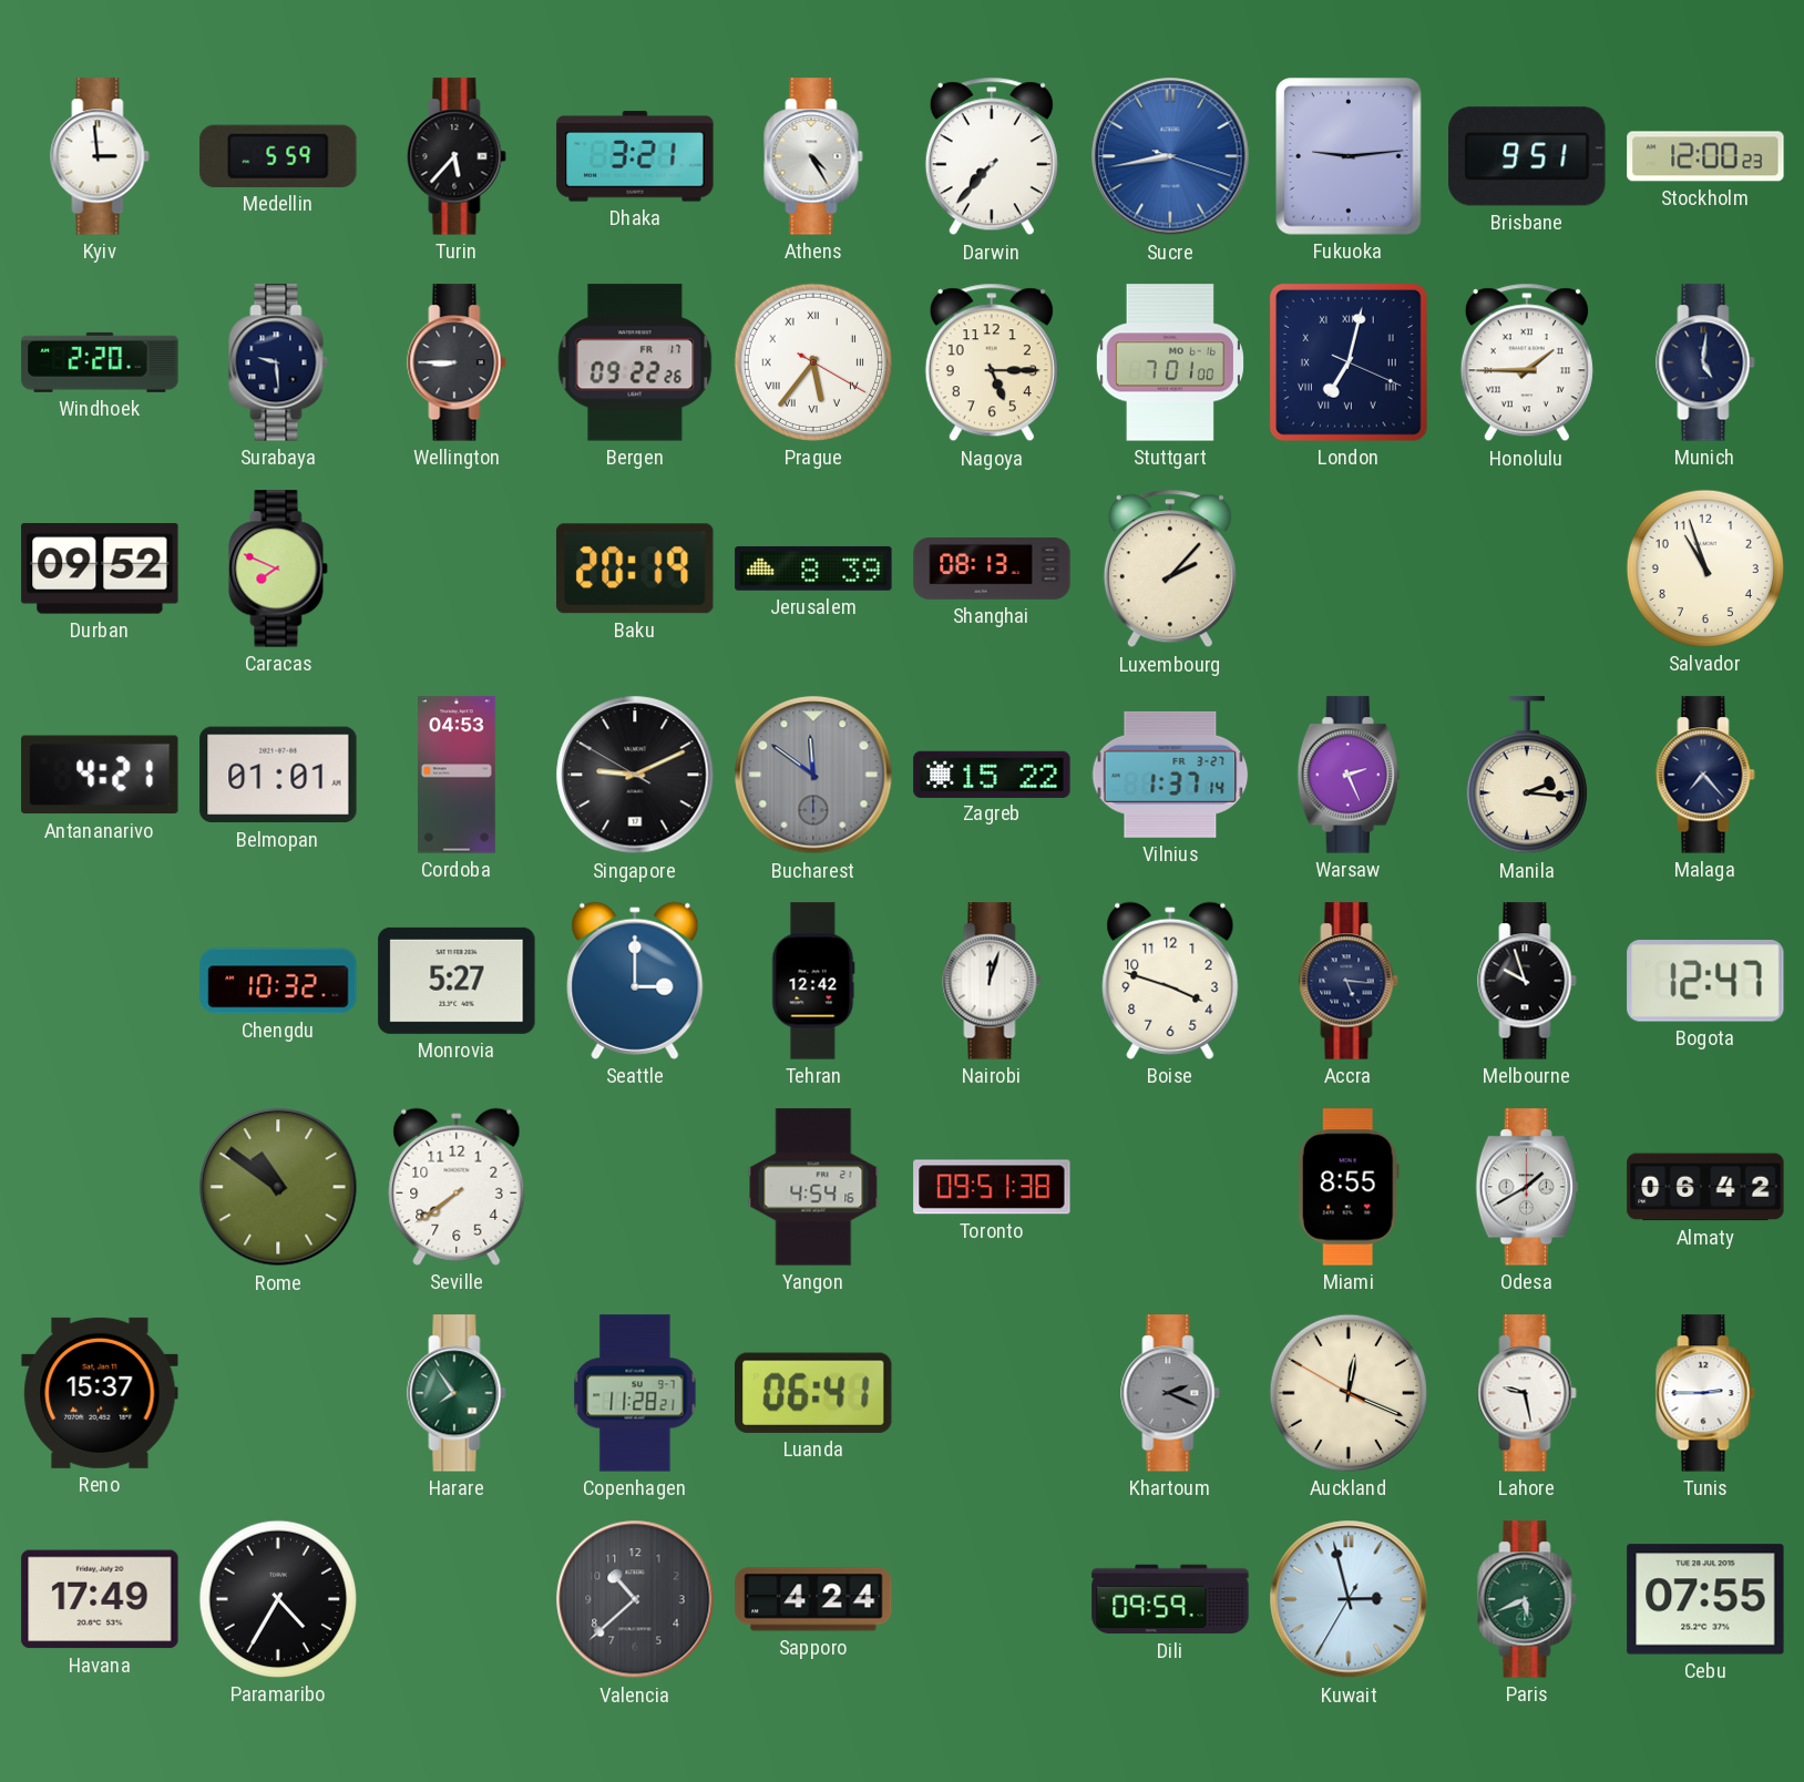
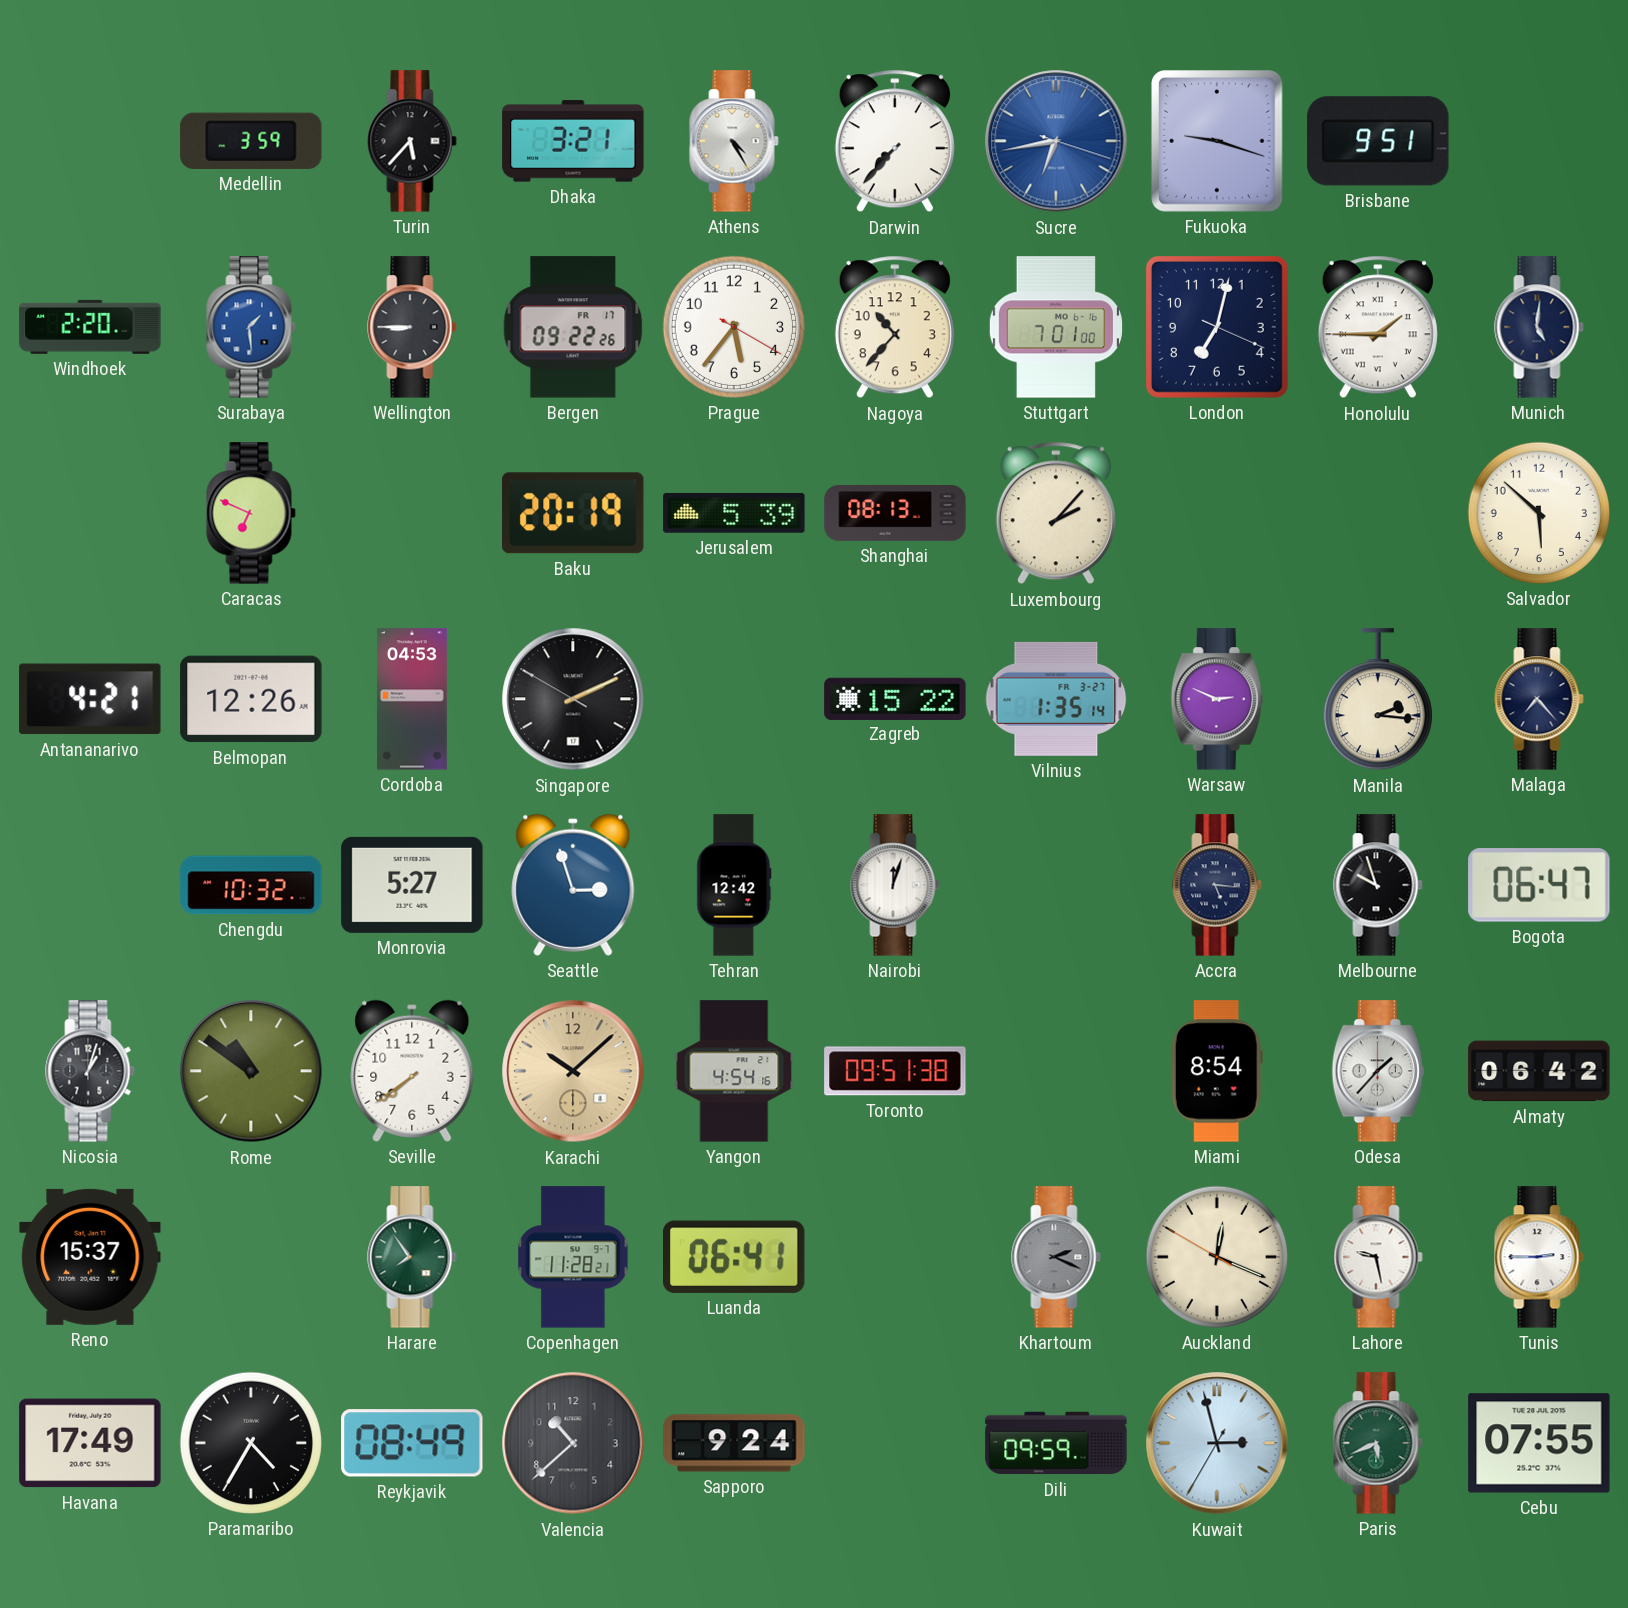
Kyiv: 2:59 -> none (100, 156)
Medellin: 5:59 -> 3:59 (251, 141)
Sucre: 8:43 -> 6:43 (1056, 141)
Fukuoka: 9:14 -> 9:18 (1218, 141)
Stockholm: 12:00 -> none (1705, 156)
Surabaya: 9:29 -> 1:29 (251, 327)
Surabaya dial: navy -> blue (251, 327)
Prague numerals: Roman -> Arabic (734, 327)
Nagoya: 5:15 -> 10:37 (895, 327)
London numerals: Roman -> Arabic (1217, 327)
Durban: 09:52 -> none (100, 570)
Caracas: 7:49 -> 6:49 (251, 513)
Jerusalem: 8:39 -> 5:39 (734, 513)
Salvador: 10:57 -> 5:52 (1539, 513)
Belmopan: 01:01 -> 12:26 (251, 699)
Singapore: 9:10 -> 2:10 (573, 699)
Bucharest: 11:51 -> none (813, 775)
Vilnius: 1:37 -> 1:35 (1056, 699)
Warsaw: 2:26 -> 2:49 (1217, 699)
Seattle: 3:00 -> 2:57 (573, 885)
Boise: 3:48 -> none (1170, 981)
Bogota: 12:47 -> 06:47 (1539, 885)
Nicosia: none -> 1:03 (90, 1071)
Karachi: none -> 10:08 (573, 1071)
Miami: 8:55 -> 8:54 (1217, 1071)
Odesa: 1:40 -> 1:37 (1378, 1071)
Reykjavik: none -> 08:49 (412, 1443)
Sapporo: 4:24 -> 9:24 (734, 1443)
